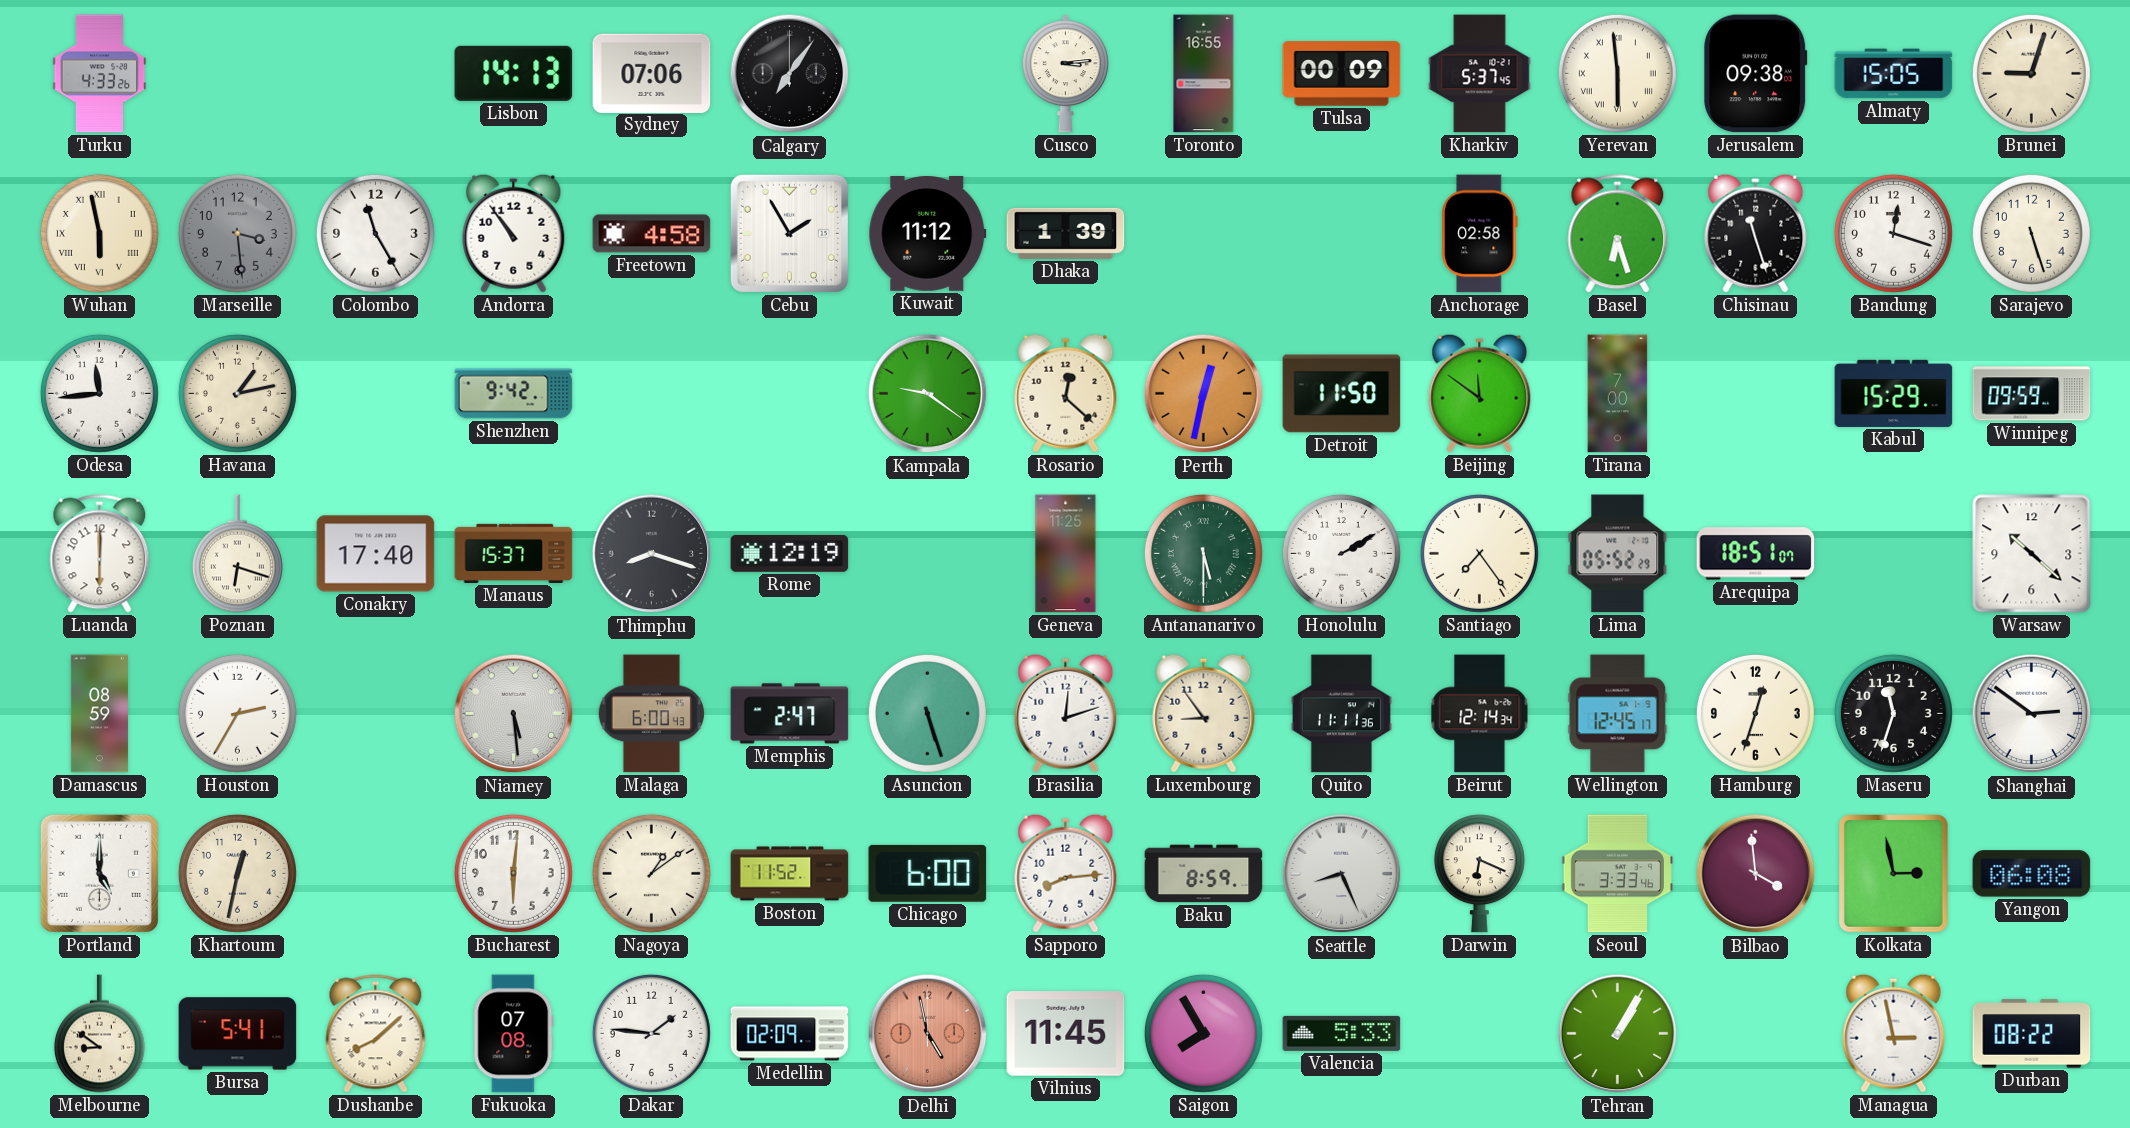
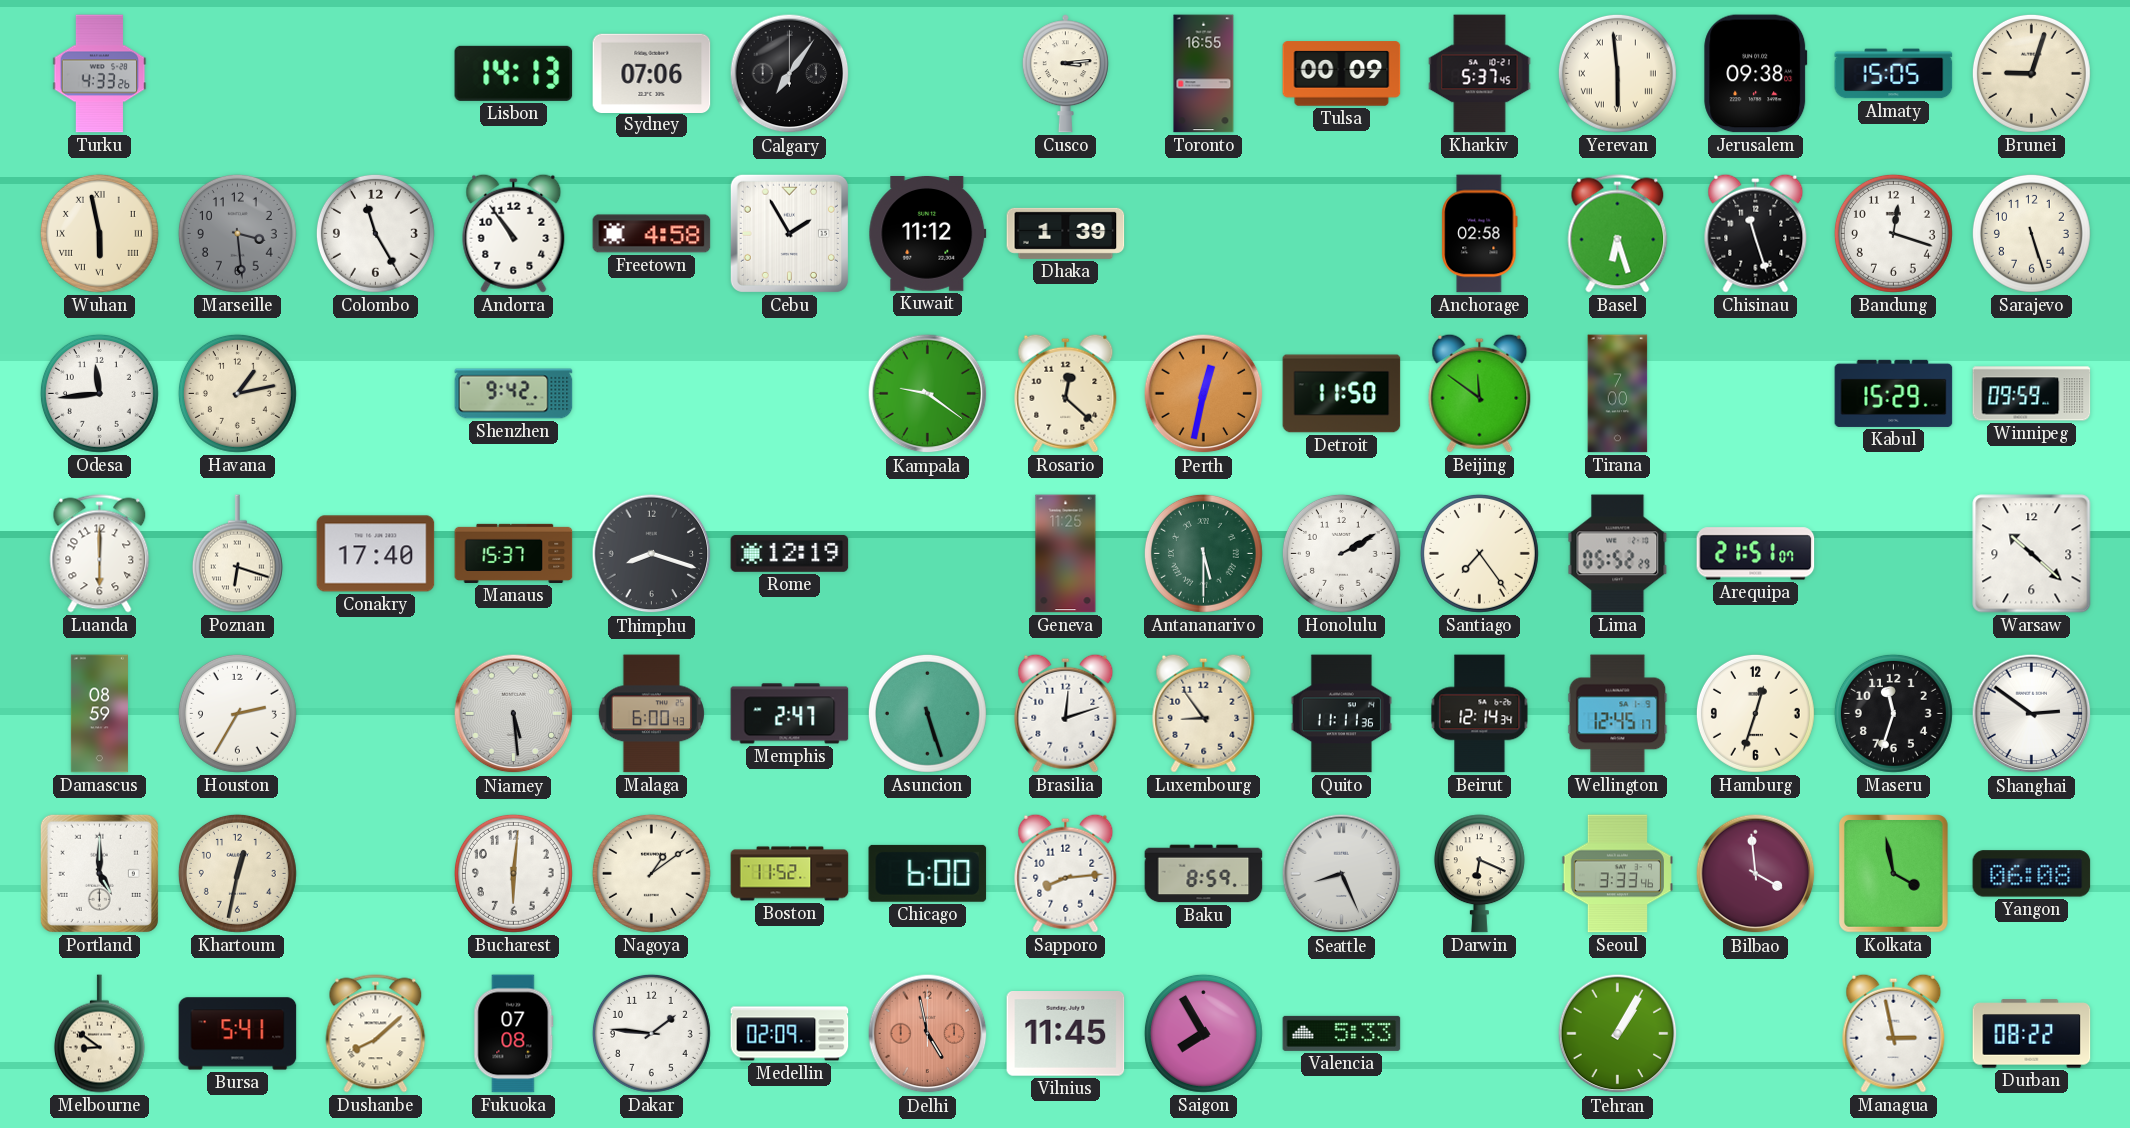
Arequipa: 18:51 -> 21:51 (1756, 554)
Kolkata: 2:58 -> 3:58 (1894, 874)
